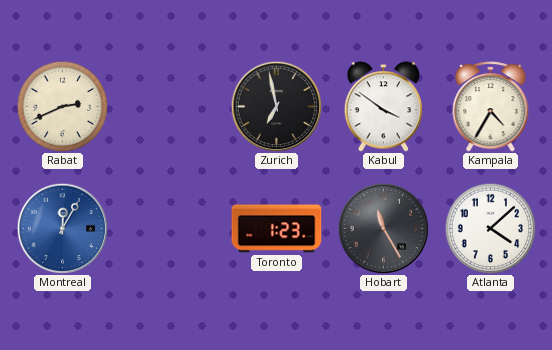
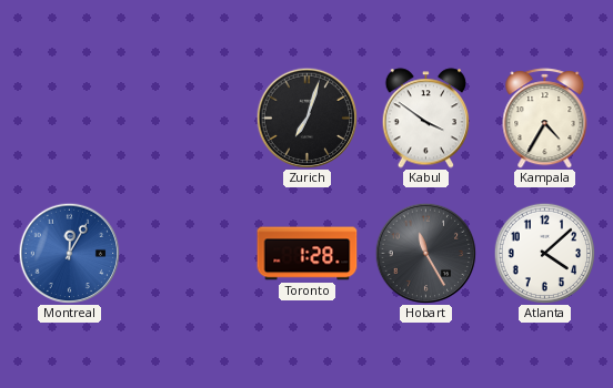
Rabat: 2:41 -> none (62, 106)
Zurich: 6:58 -> 7:03 (306, 118)
Toronto: 1:23 -> 1:28 (308, 254)
